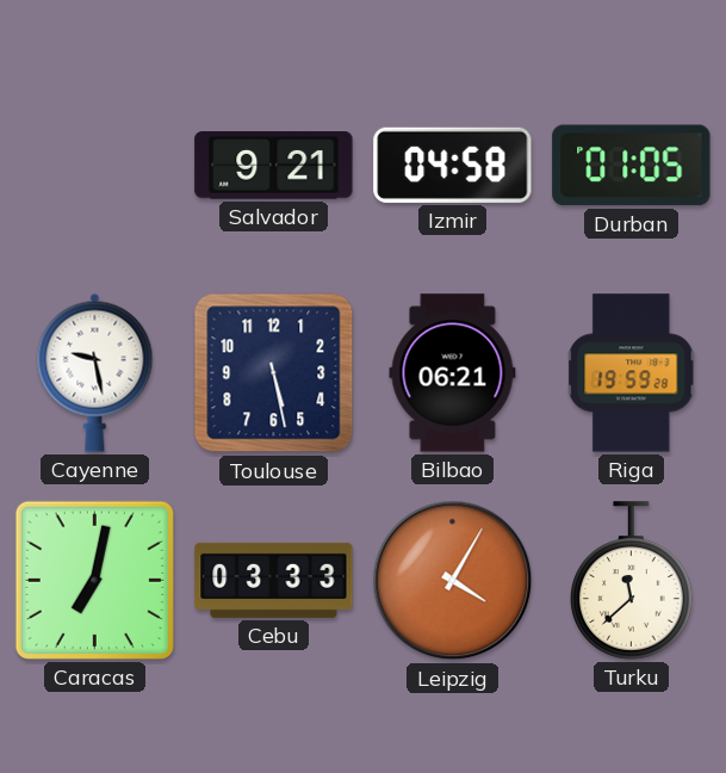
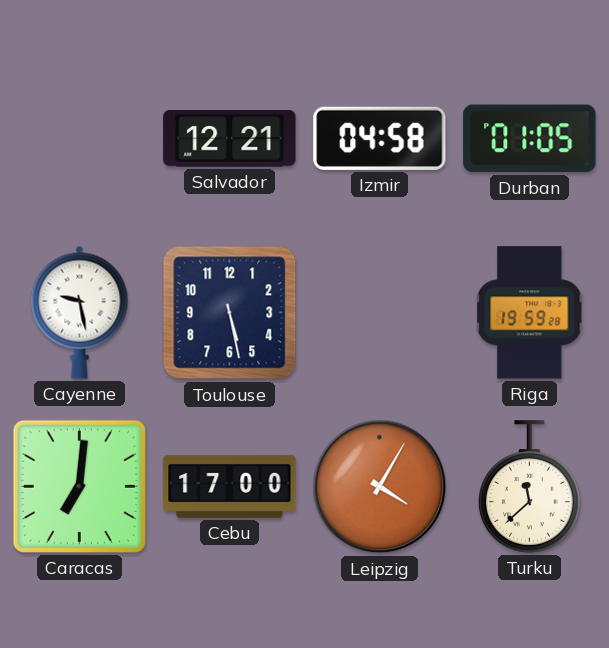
Salvador: 9:21 -> 12:21 (230, 139)
Bilbao: 06:21 -> none (453, 373)
Caracas: 7:02 -> 7:01 (79, 486)
Cebu: 03:33 -> 17:00 (230, 486)
